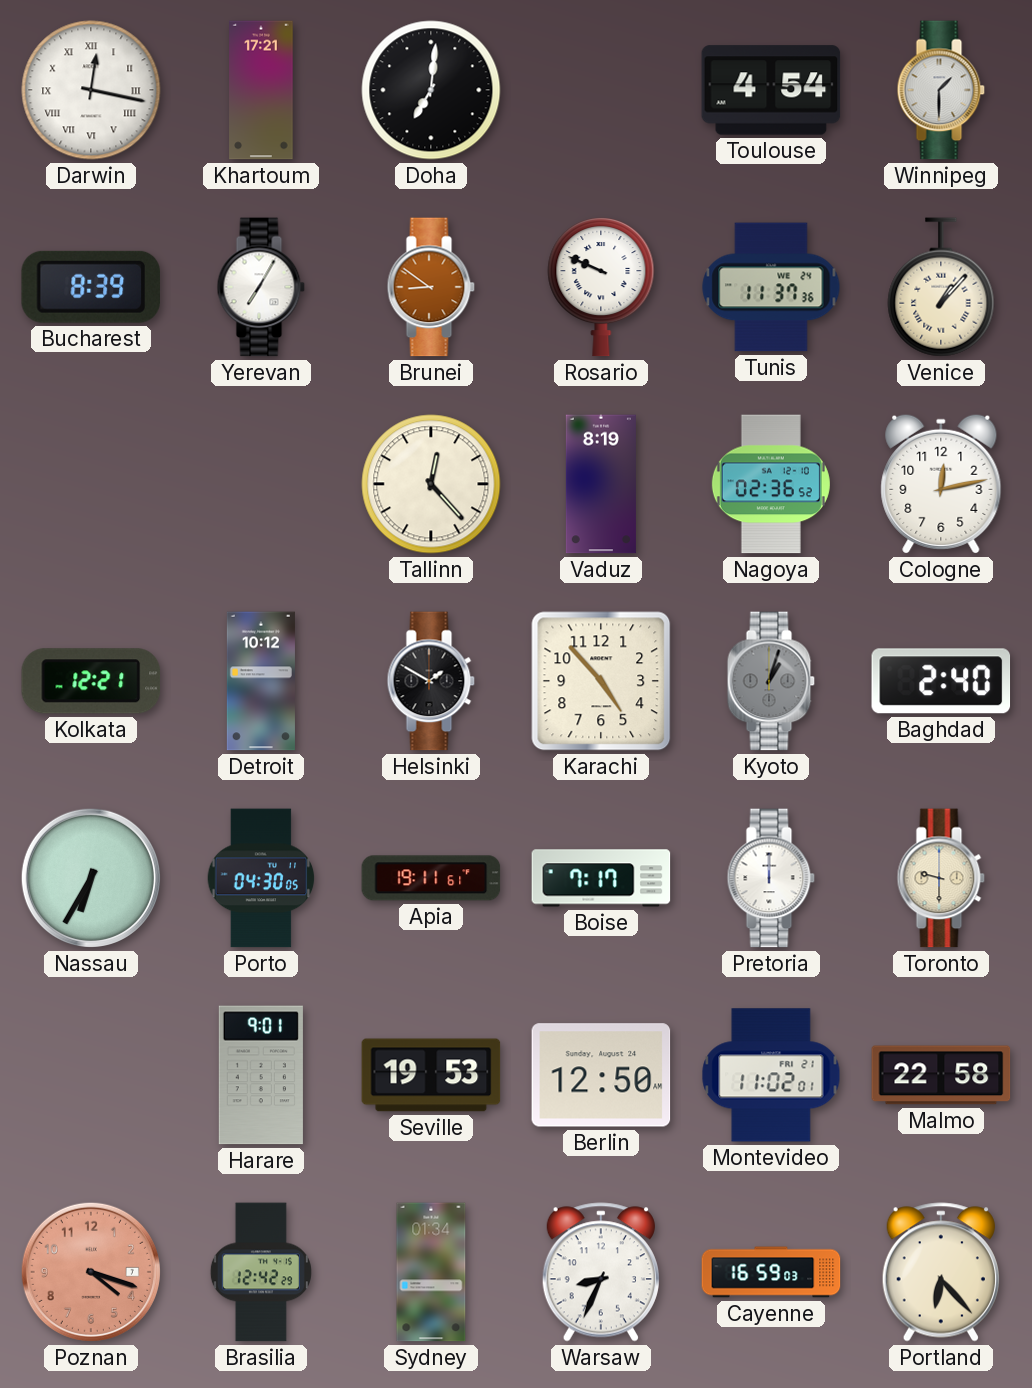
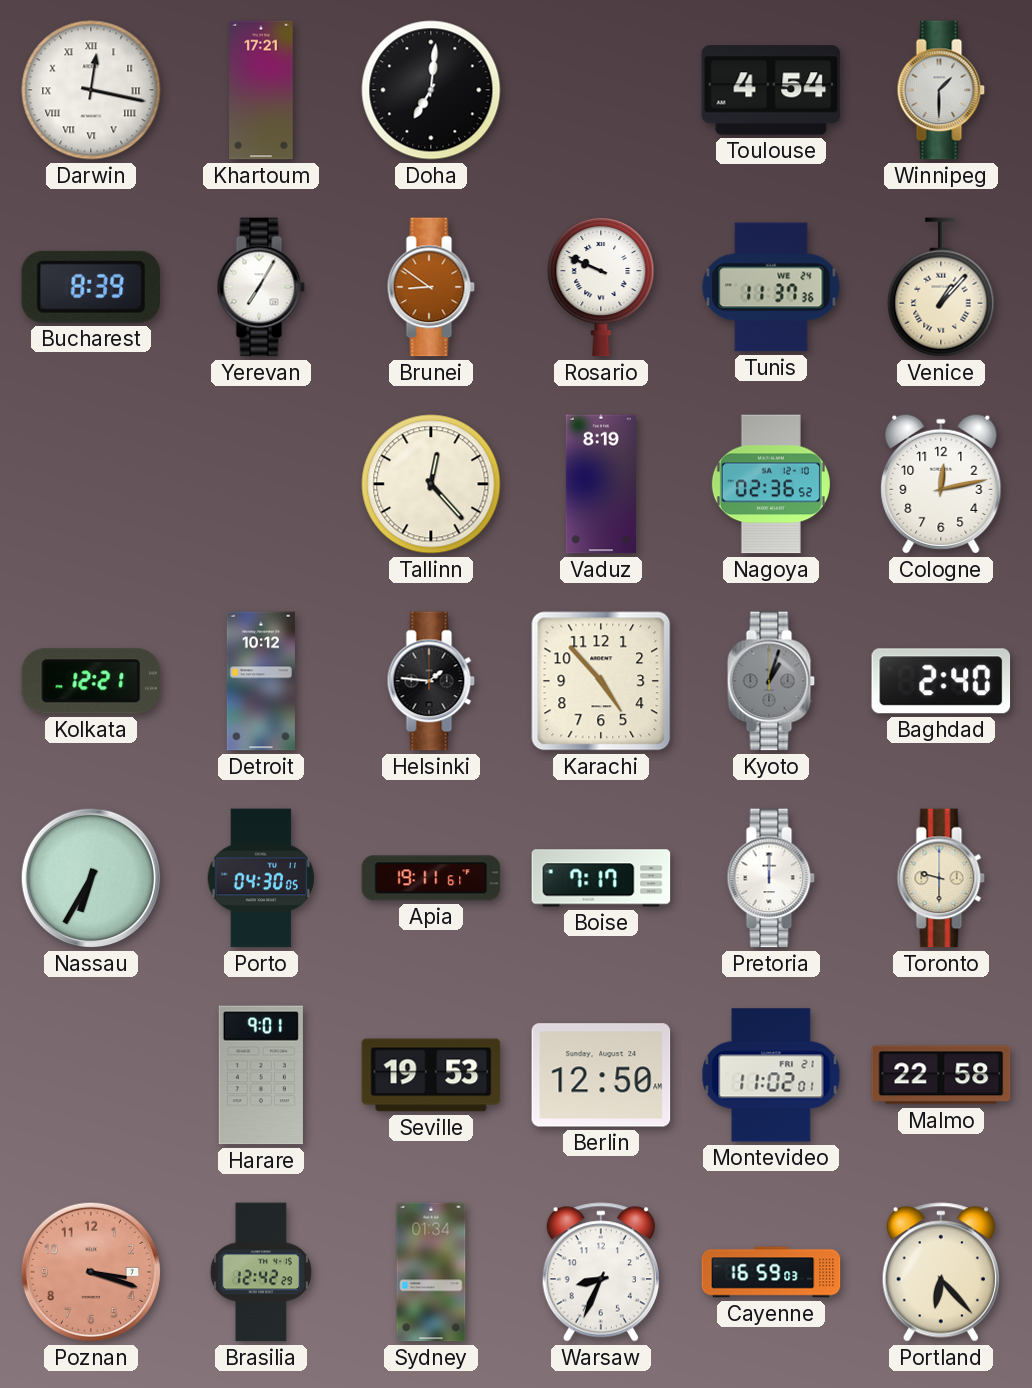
Helsinki: 1:50 -> 1:46 (431, 681)
Poznan: 4:18 -> 3:18 (91, 1272)
